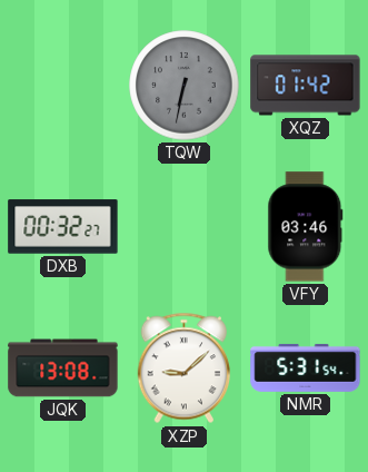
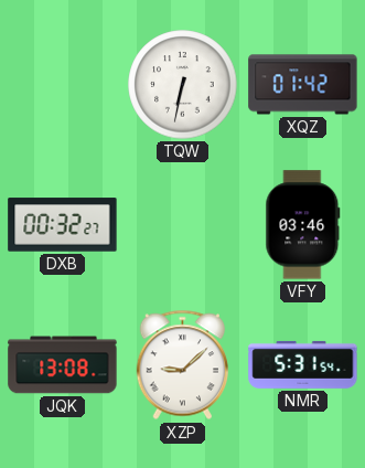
TQW dial: grey -> white (183, 85)
